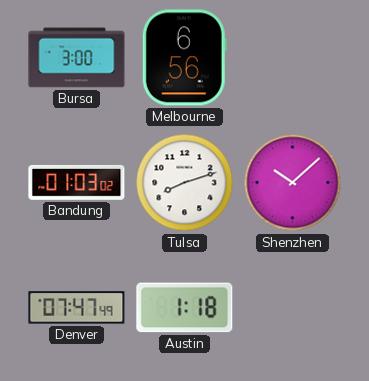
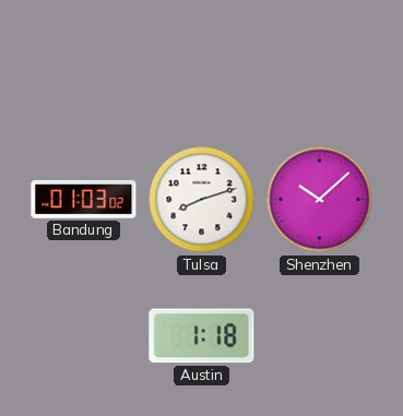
Bursa: 3:00 -> none (77, 58)
Melbourne: 6:56 -> none (184, 58)
Denver: 07:47 -> none (77, 308)
